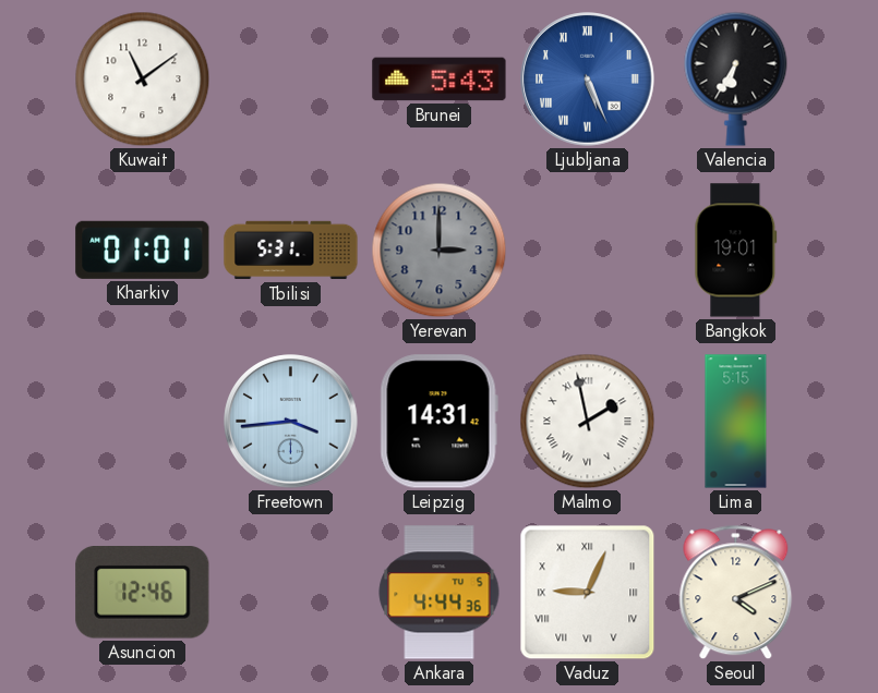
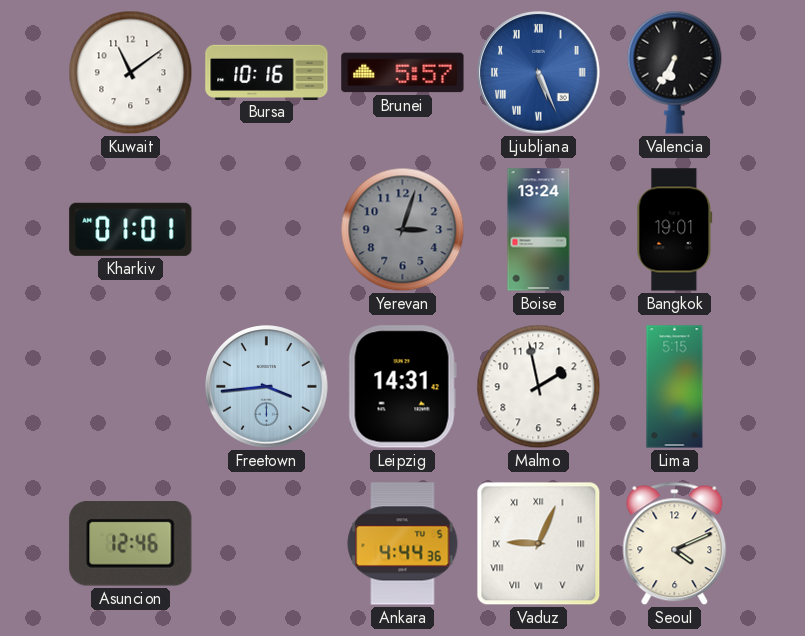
Bursa: none -> 10:16 (267, 72)
Brunei: 5:43 -> 5:57 (403, 73)
Tbilisi: 5:31 -> none (291, 251)
Yerevan: 3:00 -> 3:03 (403, 230)
Boise: none -> 13:24 (539, 230)
Malmo numerals: Roman -> Arabic (539, 387)
